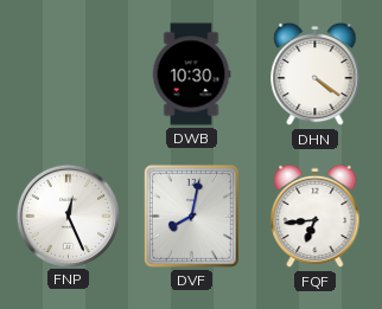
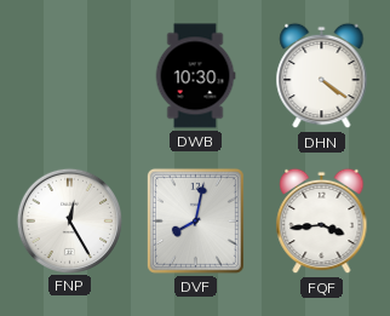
FNP: 12:26 -> 12:25 (69, 220)
FQF: 6:44 -> 3:44 (322, 222)
